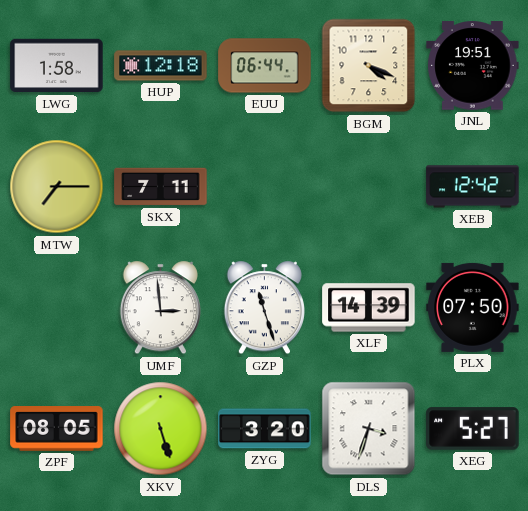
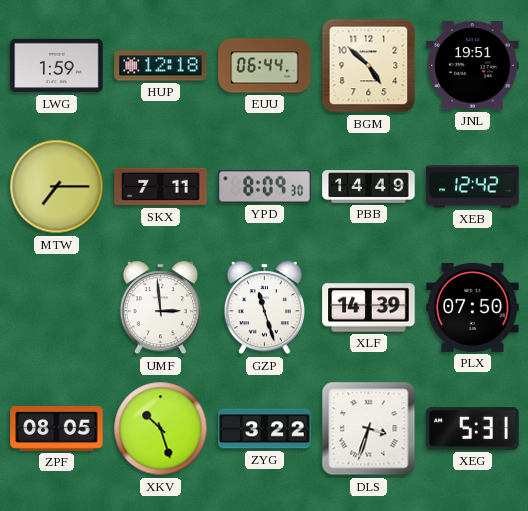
LWG: 1:58 -> 1:59 (57, 66)
BGM: 4:19 -> 4:52 (369, 66)
YPD: none -> 8:09 (265, 187)
PBB: none -> 14:49 (369, 187)
XKV: 5:27 -> 10:27 (161, 429)
ZYG: 3:20 -> 3:22 (265, 429)
XEG: 5:27 -> 5:31 (473, 429)
